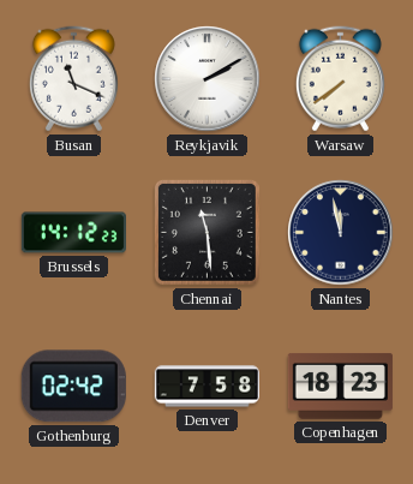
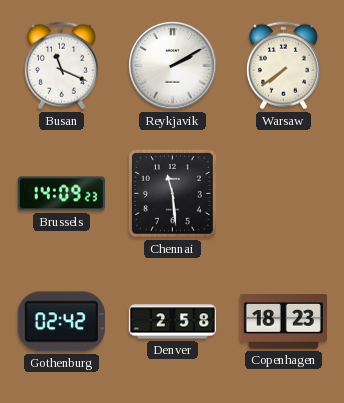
Brussels: 14:12 -> 14:09 (61, 194)
Nantes: 11:58 -> none (341, 233)
Denver: 7:58 -> 2:58 (172, 322)
